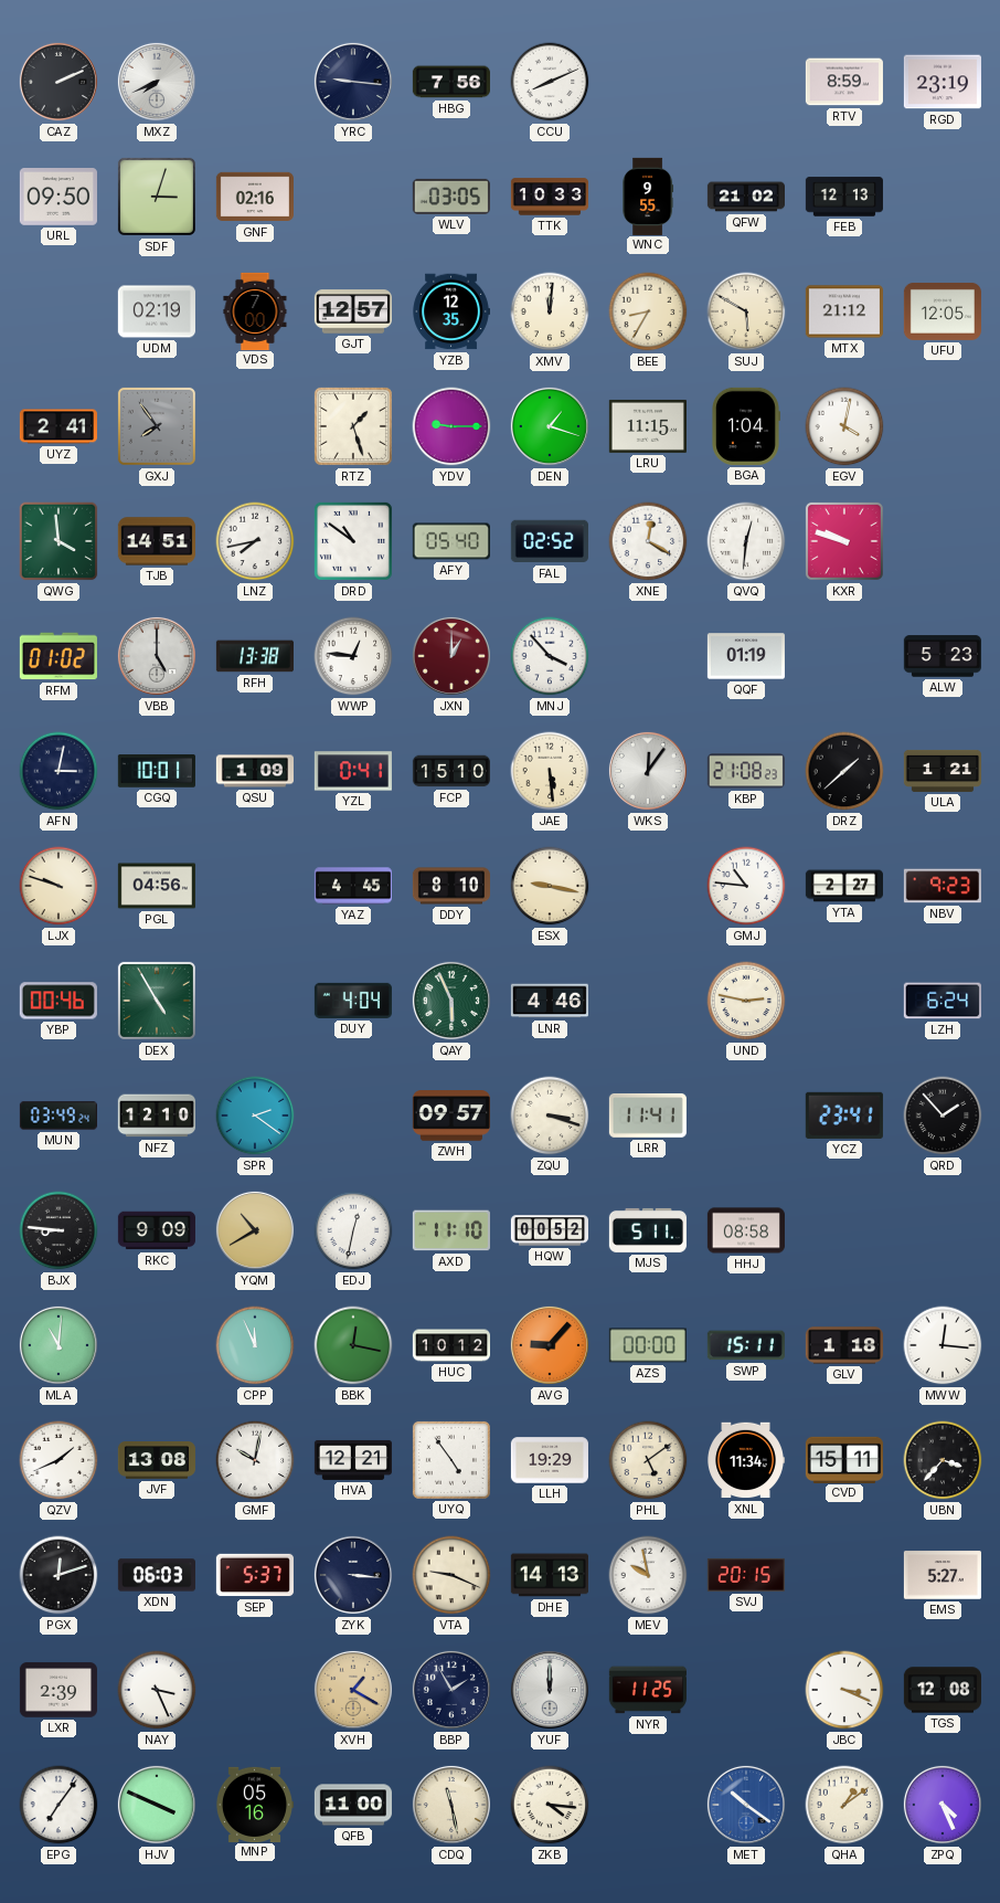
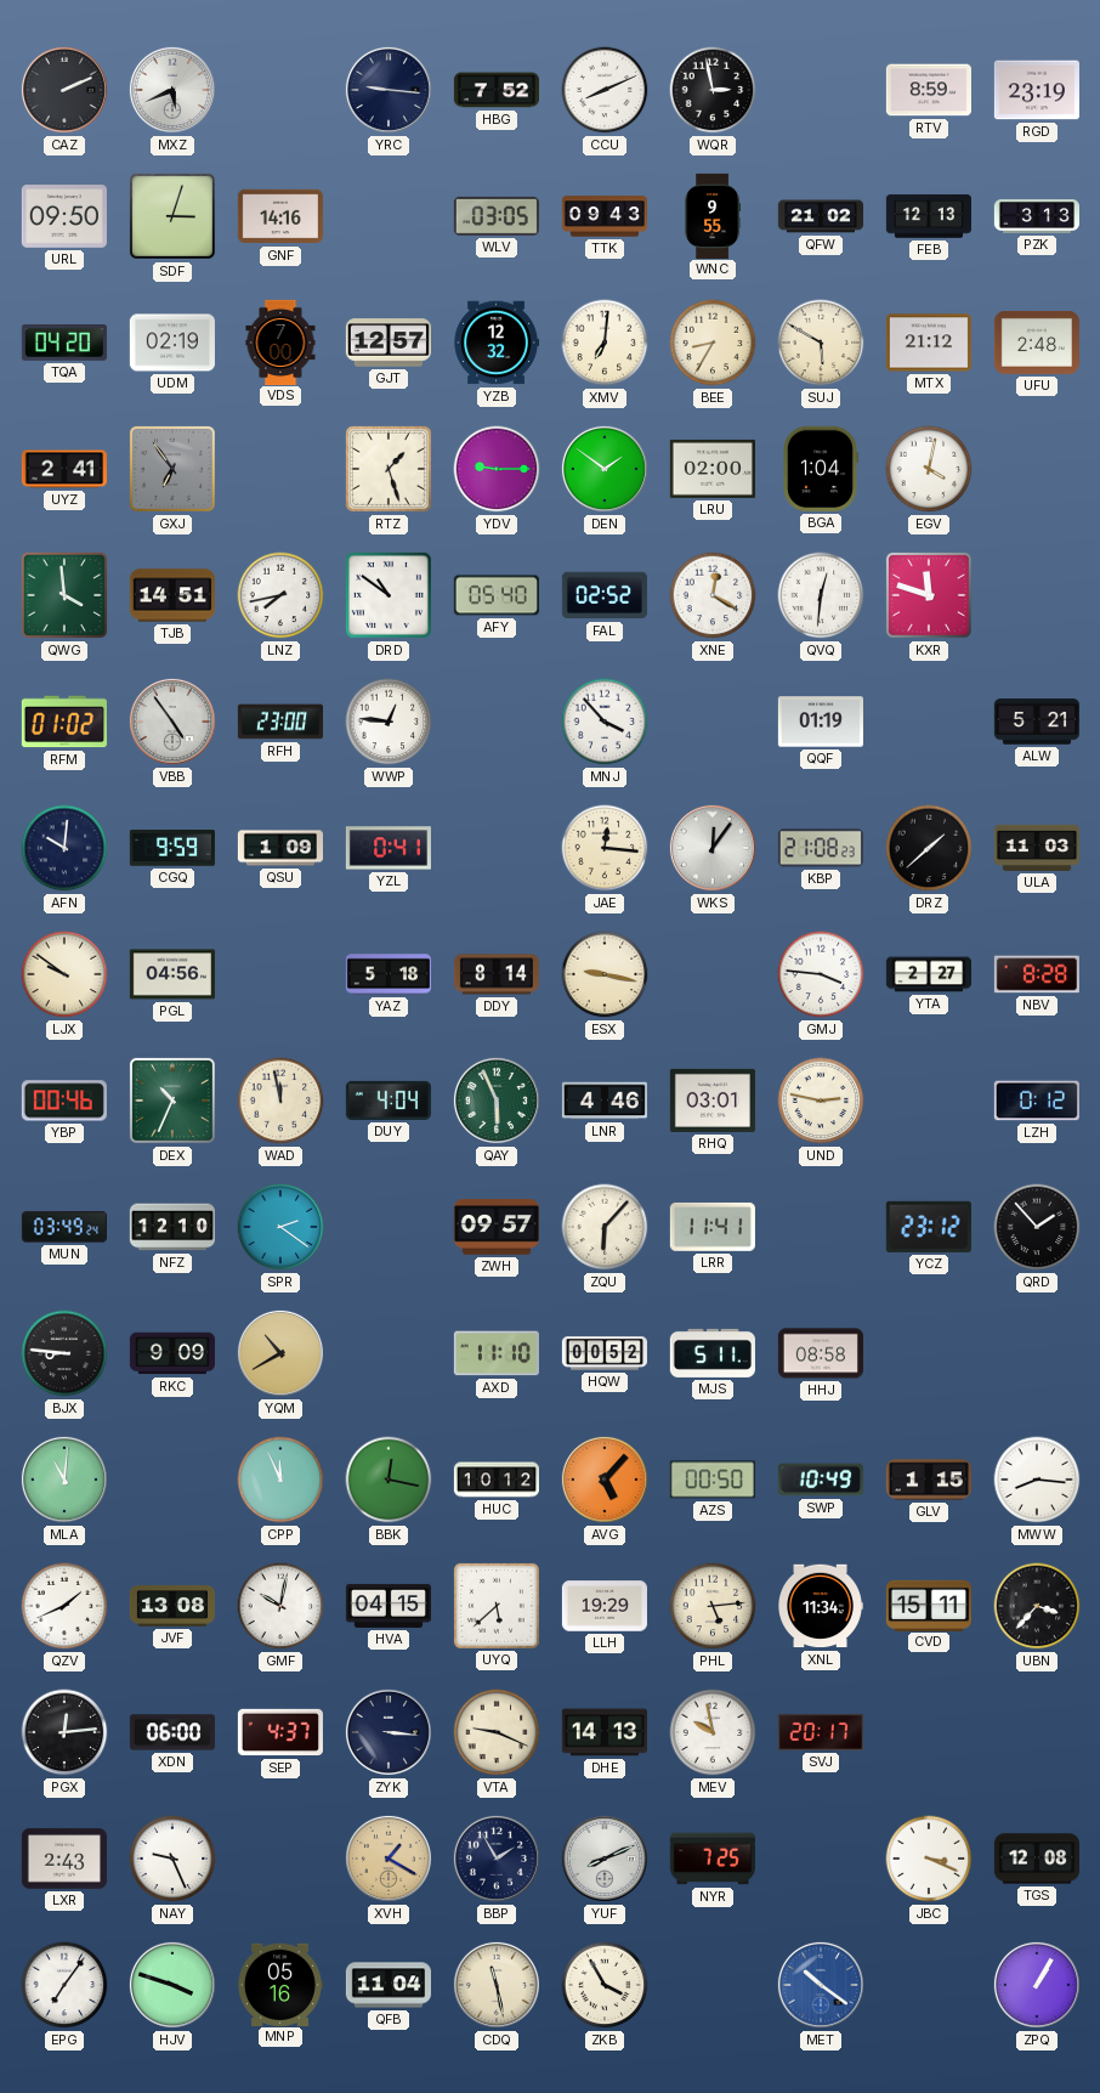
MXZ: 7:41 -> 5:41 (172, 90)
HBG: 7:56 -> 7:52 (497, 90)
WQR: none -> 2:58 (713, 90)
GNF: 02:16 -> 14:16 (280, 216)
TTK: 10:33 -> 09:43 (605, 216)
PZK: none -> 3:13 (1036, 216)
TQA: none -> 04:20 (64, 344)
YZB: 12:35 -> 12:32 (497, 343)
XMV: 12:01 -> 7:01 (605, 343)
UFU: 12:05 -> 2:48 (1037, 343)
GXJ: 7:54 -> 6:54 (172, 469)
DEN: 1:18 -> 1:51 (605, 469)
LRU: 11:15 -> 02:00 (713, 469)
KXR: 9:48 -> 11:48 (929, 595)
VBB: 5:00 -> 4:54 (172, 722)
RFH: 13:38 -> 23:00 (280, 722)
JXN: 1:00 -> none (451, 656)
ALW: 5:23 -> 5:21 (1037, 722)
AFN: 3:02 -> 10:01 (64, 848)
CGQ: 10:01 -> 9:59 (172, 848)
FCP: 15:10 -> none (450, 771)
JAE: 5:29 -> 12:16 (605, 848)
ULA: 1:21 -> 11:03 (1036, 848)
LJX: 9:48 -> 9:51 (64, 974)
YAZ: 4:45 -> 5:18 (389, 974)
DDY: 8:10 -> 8:14 (497, 974)
GMJ: 10:46 -> 3:46 (821, 974)
NBV: 9:23 -> 8:28 (1037, 974)
DEX: 4:55 -> 10:34 (172, 1101)
WAD: none -> 11:58 (280, 1101)
RHQ: none -> 03:01 (713, 1101)
LZH: 6:24 -> 0:12 (1037, 1101)
ZQU: 3:18 -> 6:07 (605, 1227)
YCZ: 23:41 -> 23:12 (929, 1227)
EDJ: 12:32 -> none (353, 1230)
AVG: 9:07 -> 5:07 (605, 1480)
AZS: 00:00 -> 00:50 (713, 1480)
SWP: 15:11 -> 10:49 (821, 1480)
GLV: 1:18 -> 1:15 (929, 1480)
MWW: 12:16 -> 8:16 (1037, 1480)
HVA: 12:21 -> 04:15 (389, 1606)
UYQ: 4:54 -> 5:38 (497, 1606)
PHL: 5:09 -> 5:14 (713, 1606)
PGX: 12:12 -> 12:14 (64, 1732)
XDN: 06:03 -> 06:00 (172, 1732)
SEP: 5:37 -> 4:37 (280, 1732)
SVJ: 20:15 -> 20:17 (821, 1732)
EMS: 5:27 -> none (943, 1575)
LXR: 2:39 -> 2:43 (64, 1859)
NAY: 3:26 -> 9:26 (172, 1859)
YUF: 12:00 -> 8:11 (605, 1859)
NYR: 11:25 -> 7:25 (713, 1859)
HJV: 3:49 -> 3:48 (172, 1985)
QFB: 11:00 -> 11:04 (387, 1985)
ZKB: 4:16 -> 3:55 (605, 1985)
QHA: 1:09 -> none (844, 1805)
ZPQ: 4:26 -> 1:05 (1037, 1985)
